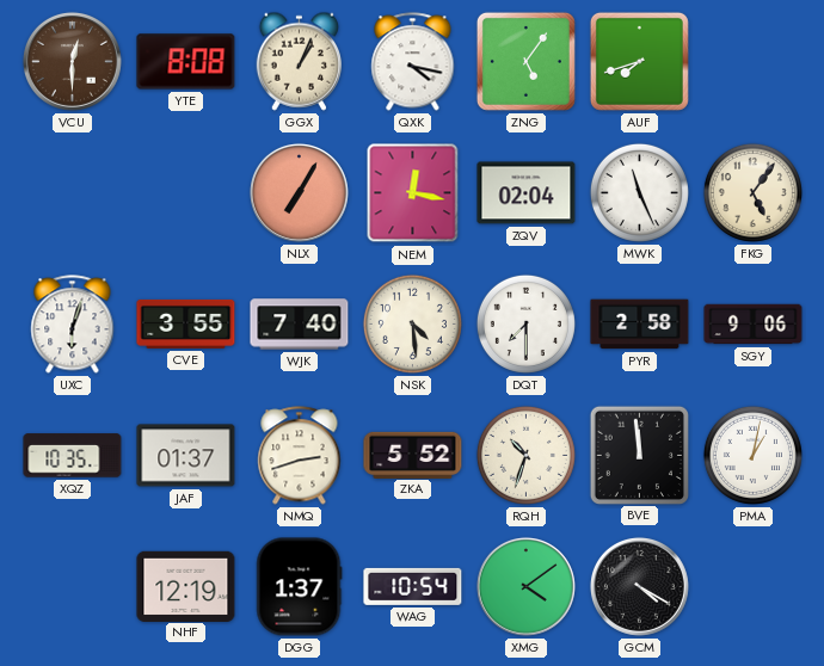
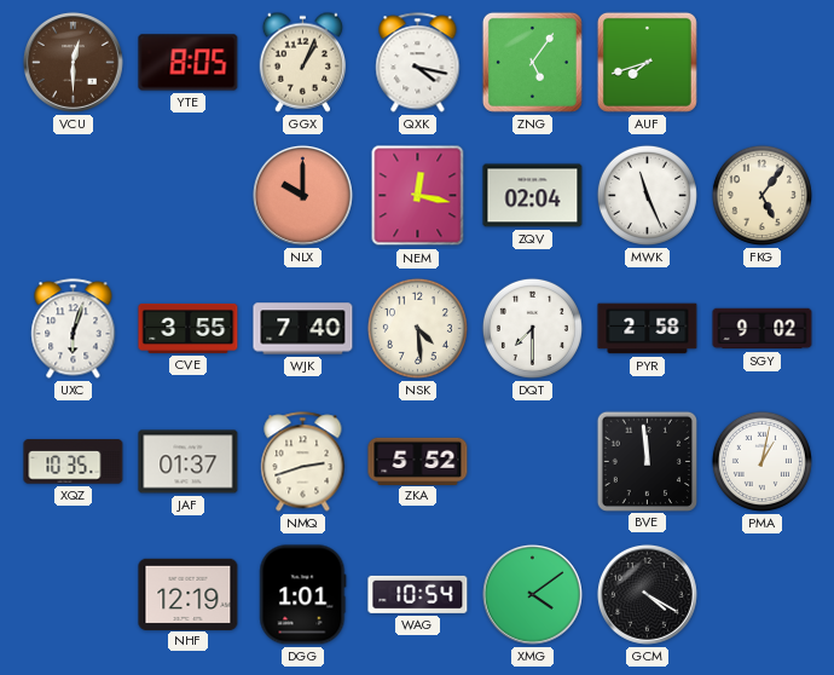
YTE: 8:08 -> 8:05 (189, 63)
NLX: 7:05 -> 10:00 (302, 195)
SGY: 9:06 -> 9:02 (763, 329)
RQH: 10:33 -> none (525, 455)
DGG: 1:37 -> 1:01 (303, 595)
